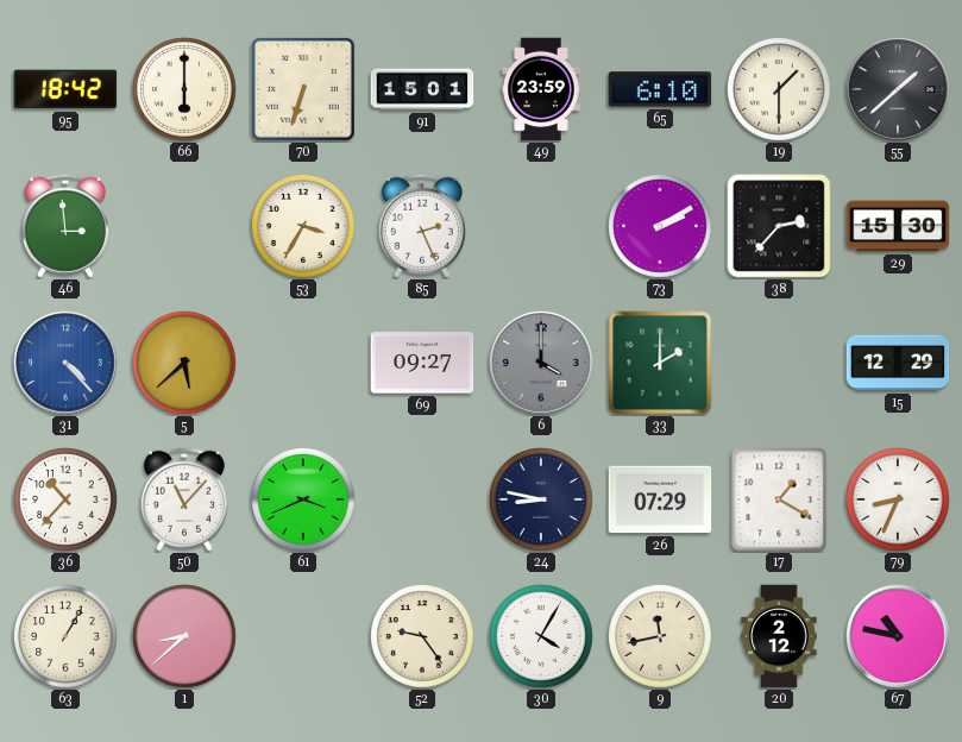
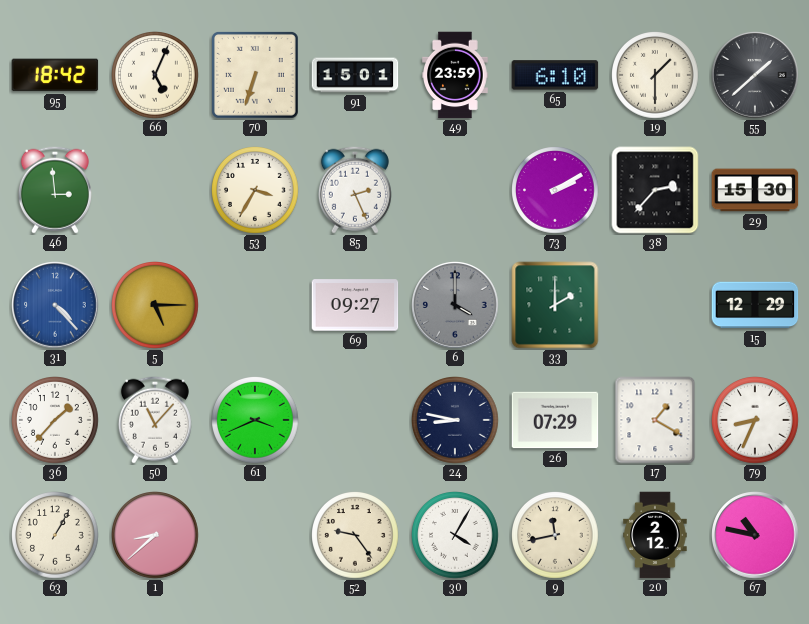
66: 6:00 -> 5:04 (155, 75)
5: 5:38 -> 5:15 (155, 305)
36: 10:37 -> 1:37 (55, 420)
